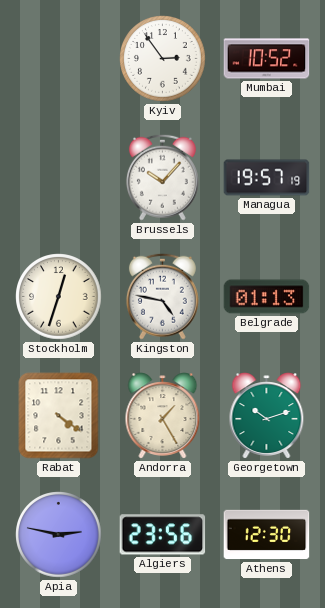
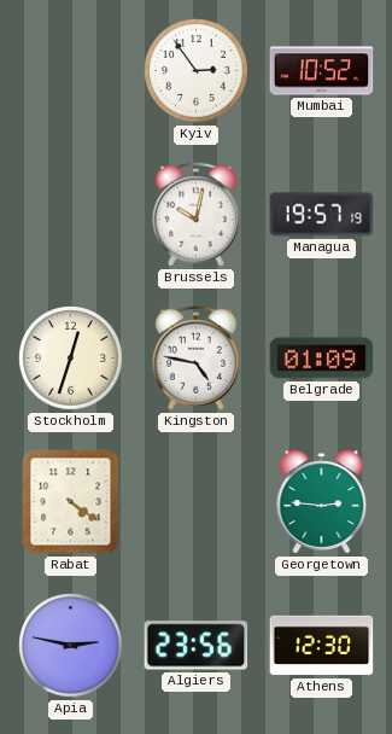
Brussels: 10:07 -> 10:02 (195, 214)
Belgrade: 01:13 -> 01:09 (322, 359)
Andorra: 1:25 -> none (163, 416)
Georgetown: 10:12 -> 2:46 (322, 502)
